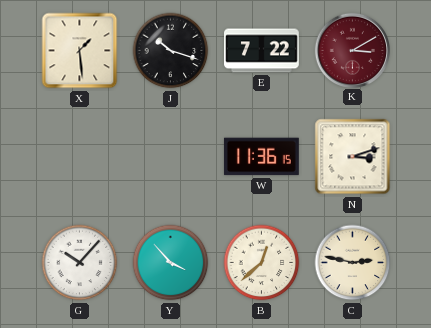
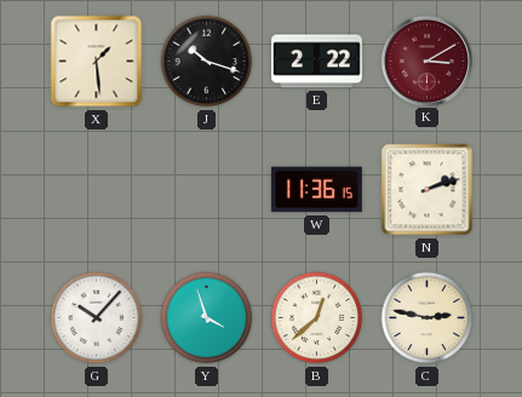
E: 7:22 -> 2:22 (317, 62)
N: 3:12 -> 2:12 (428, 190)
Y: 3:53 -> 3:57 (207, 318)
